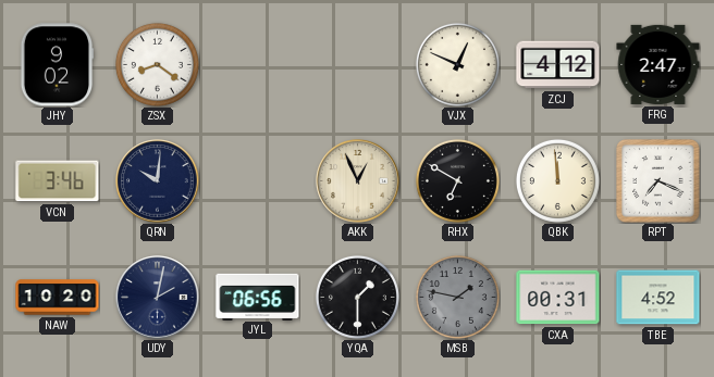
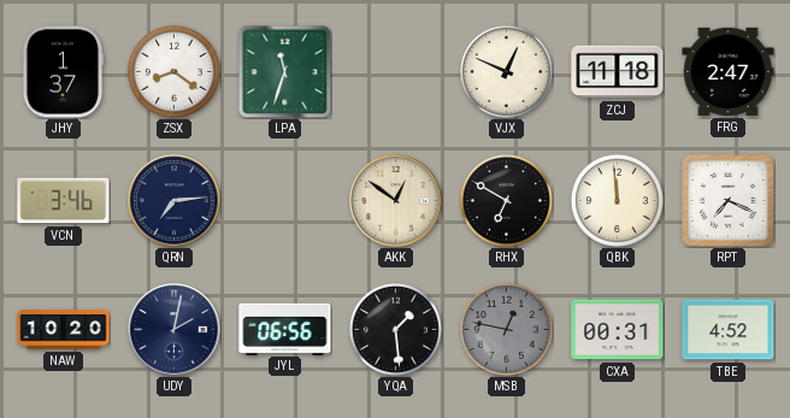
JHY: 9:02 -> 1:37 (63, 72)
LPA: none -> 11:33 (284, 71)
ZCJ: 4:12 -> 11:18 (618, 72)
QRN: 10:01 -> 7:14 (175, 201)
AKK: 12:56 -> 12:51 (396, 201)
YQA: 1:30 -> 1:29 (395, 329)
MSB: 1:47 -> 12:47 (506, 329)
